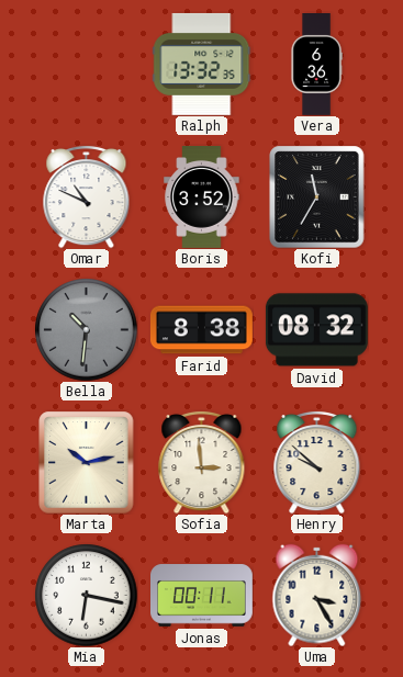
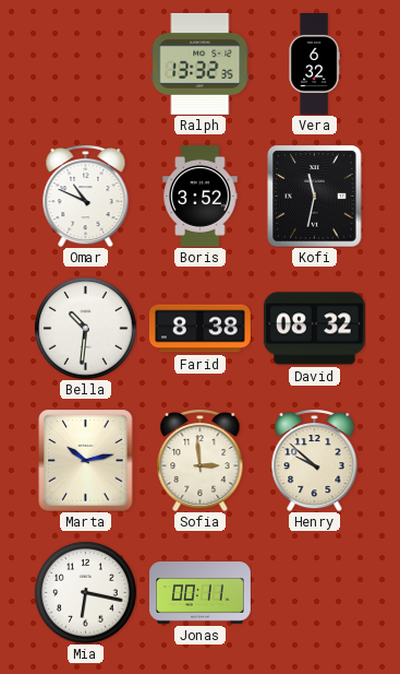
Vera: 6:36 -> 6:32 (314, 64)
Kofi: 11:35 -> 11:32 (315, 196)
Bella dial: grey -> white (85, 328)
Uma: 3:25 -> none (317, 595)
